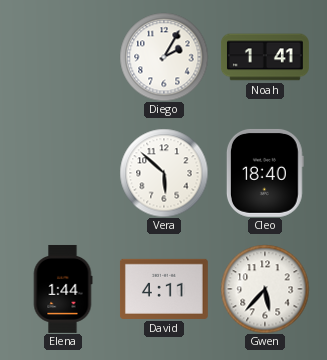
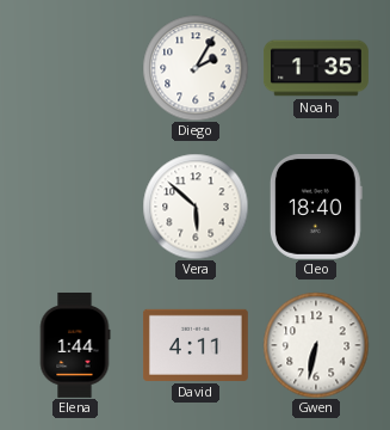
Noah: 1:41 -> 1:35 (316, 68)
Gwen: 5:37 -> 6:32 (316, 345)
